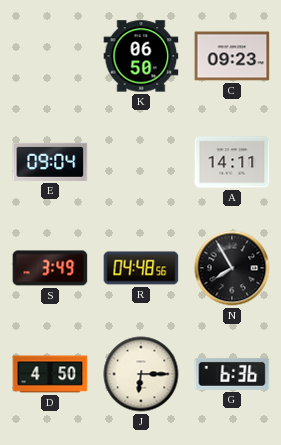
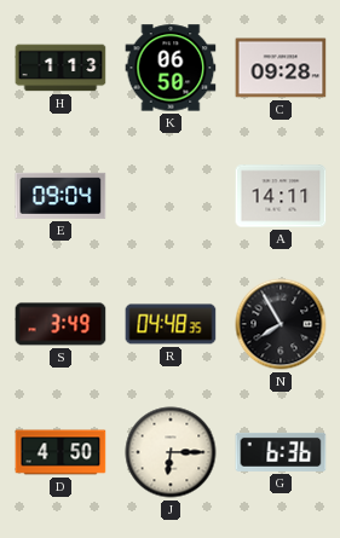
H: none -> 1:13 (60, 68)
C: 09:23 -> 09:28 (281, 68)
R: 04:48:56 -> 04:48:35 (171, 324)
